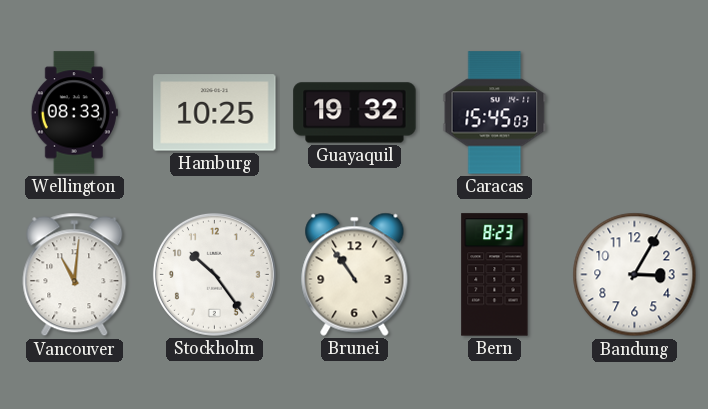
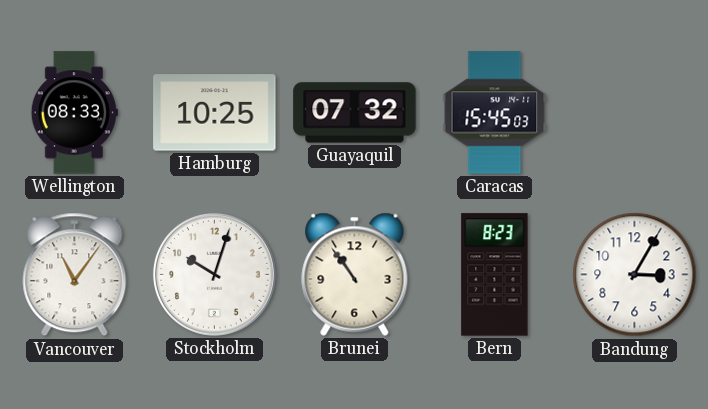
Guayaquil: 19:32 -> 07:32 (355, 113)
Vancouver: 11:01 -> 11:06 (75, 275)
Stockholm: 10:24 -> 10:03 (214, 274)
